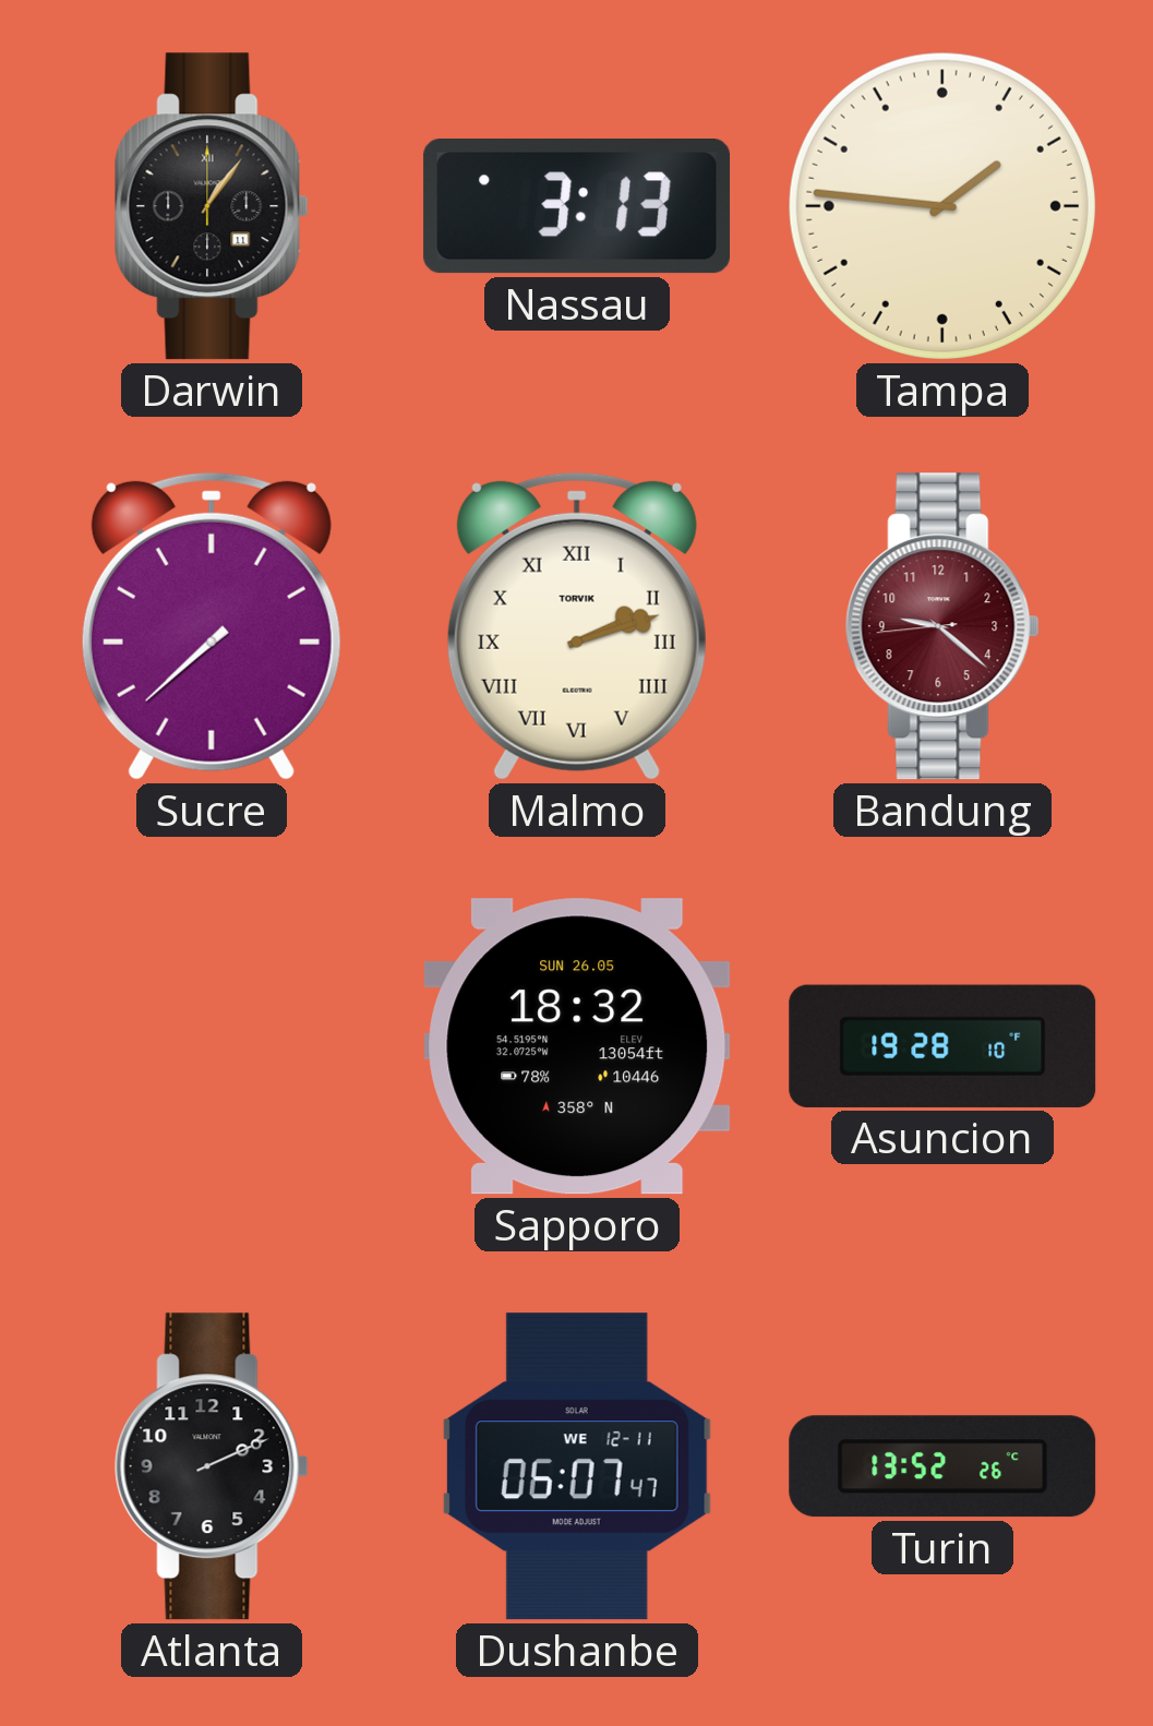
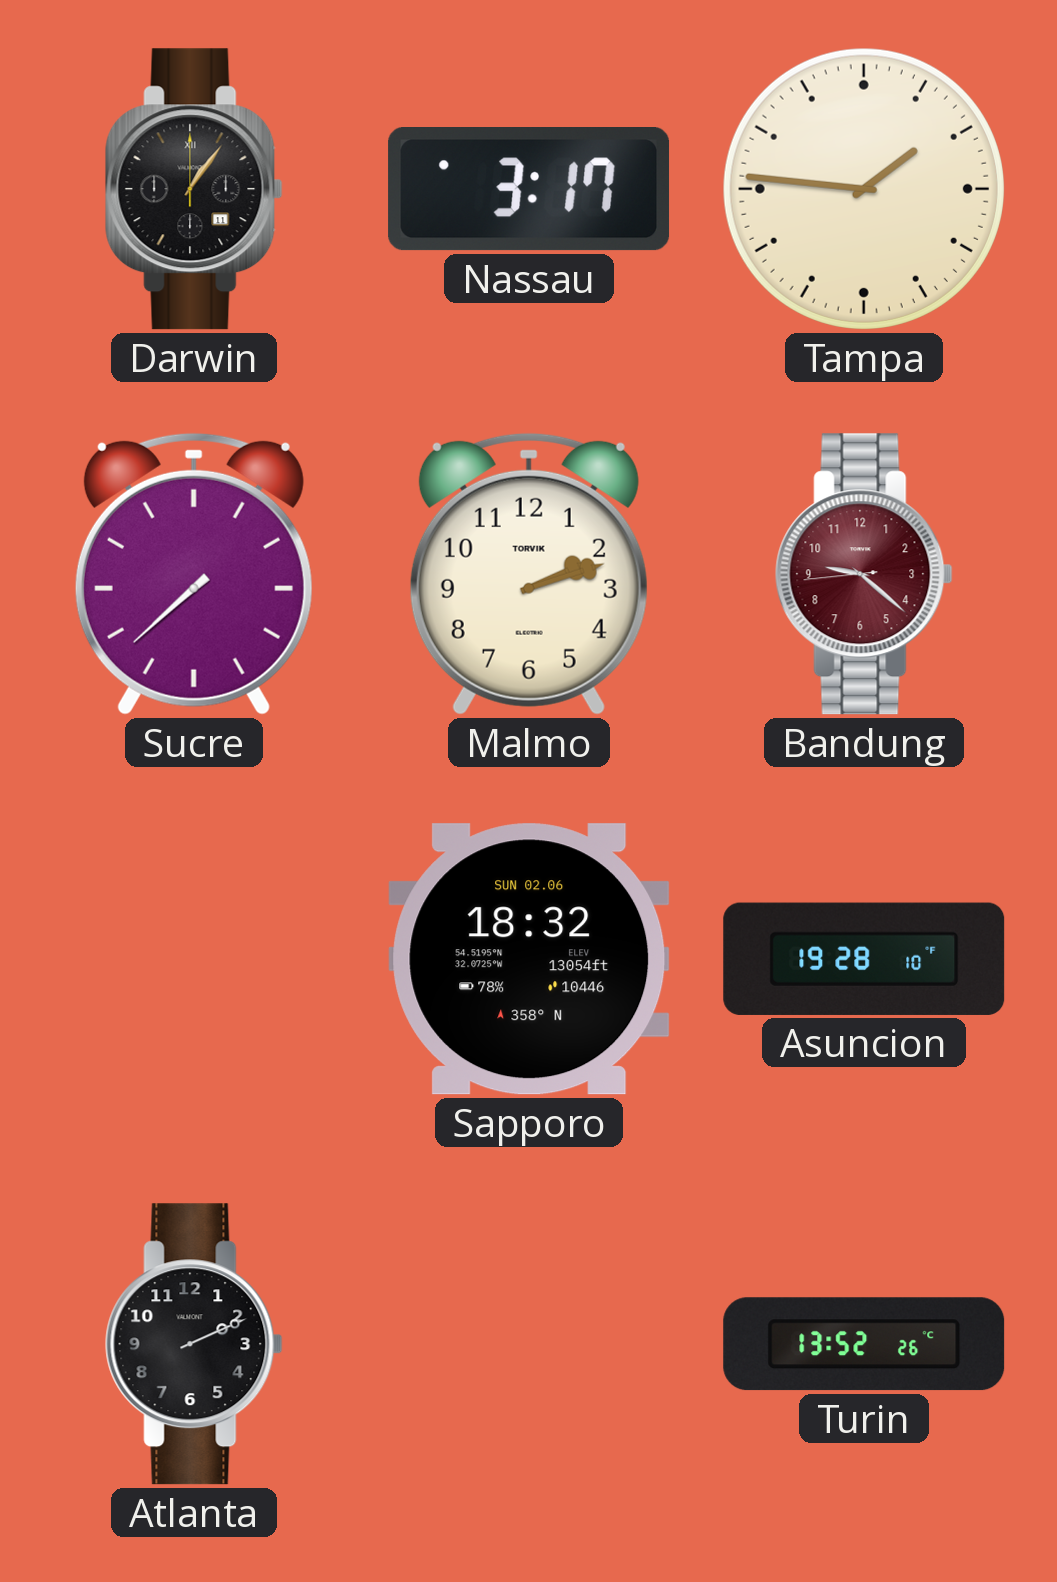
Nassau: 3:13 -> 3:17 (529, 190)
Malmo numerals: Roman -> Arabic (529, 574)
Sapporo date: SUN 26.05 -> SUN 02.06 (529, 959)
Dushanbe: 06:07 -> none (577, 1466)
